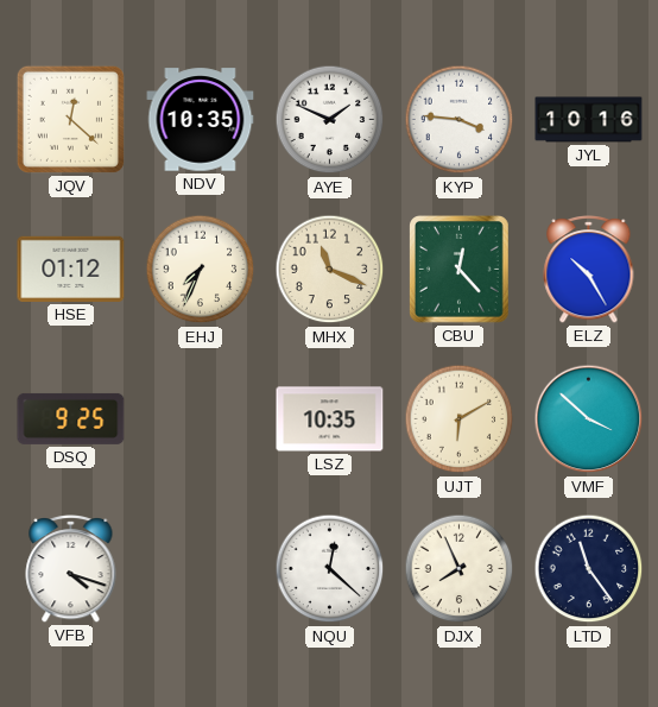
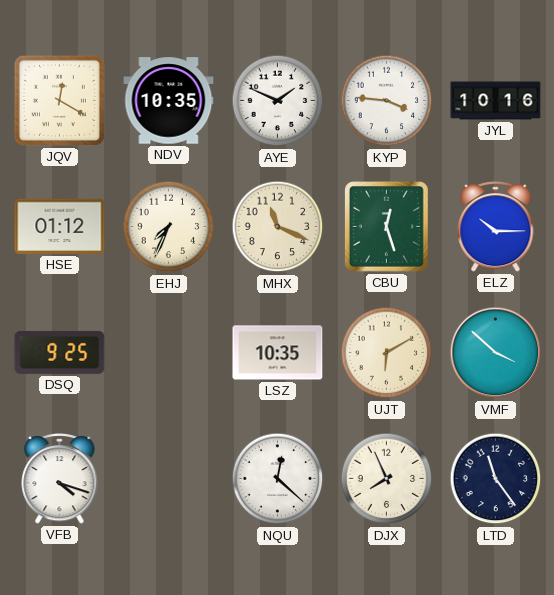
JQV: 12:22 -> 12:20 (59, 100)
CBU: 12:23 -> 12:27 (387, 227)
ELZ: 10:25 -> 10:15 (496, 227)
